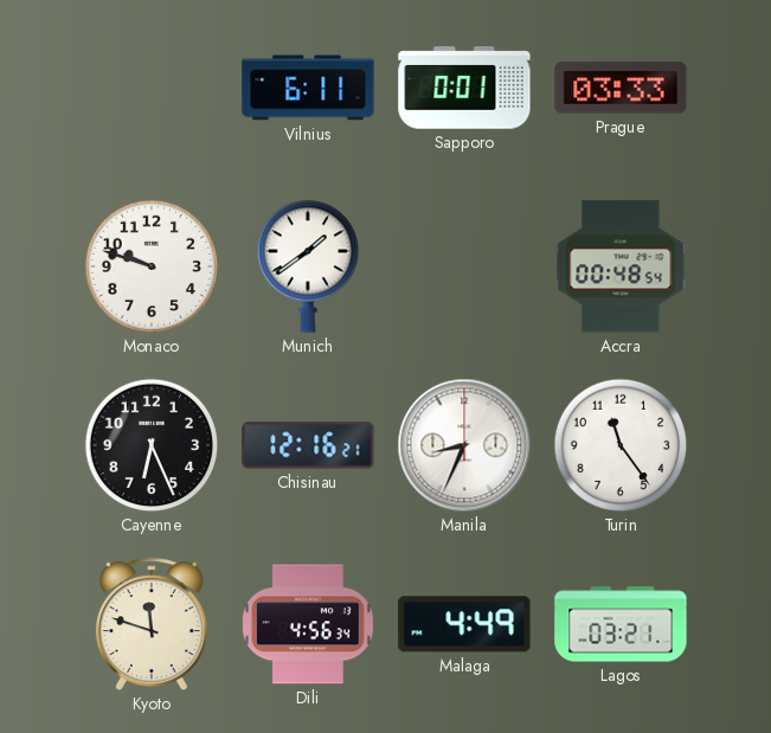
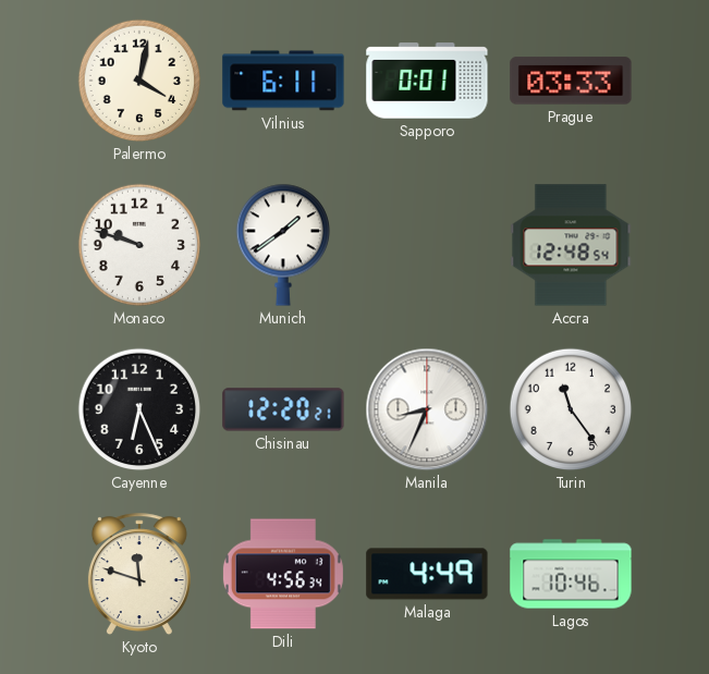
Palermo: none -> 4:02 (139, 81)
Accra: 00:48 -> 12:48 (571, 245)
Chisinau: 12:16 -> 12:20 (283, 409)
Lagos: 03:21 -> 10:46 (571, 574)
